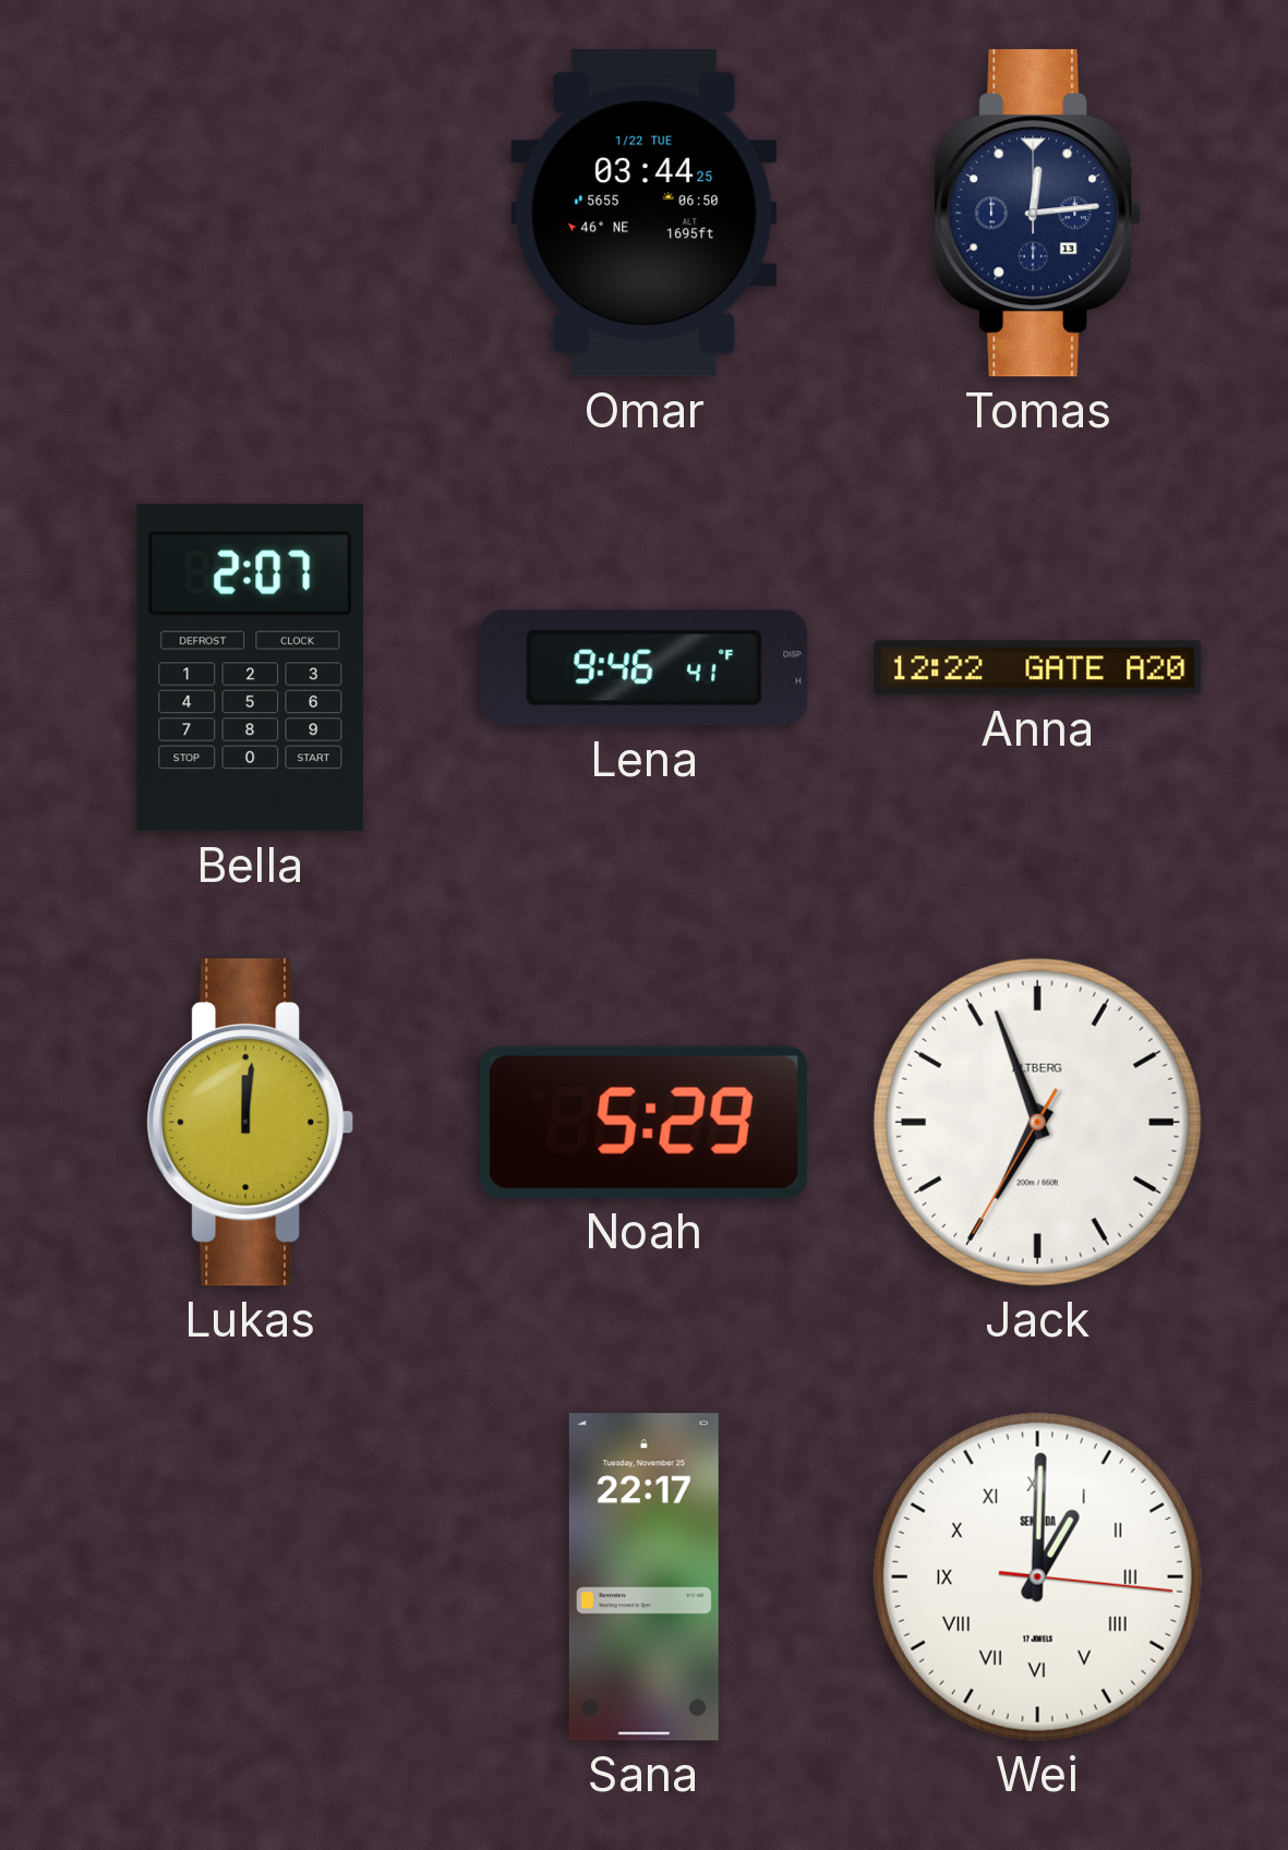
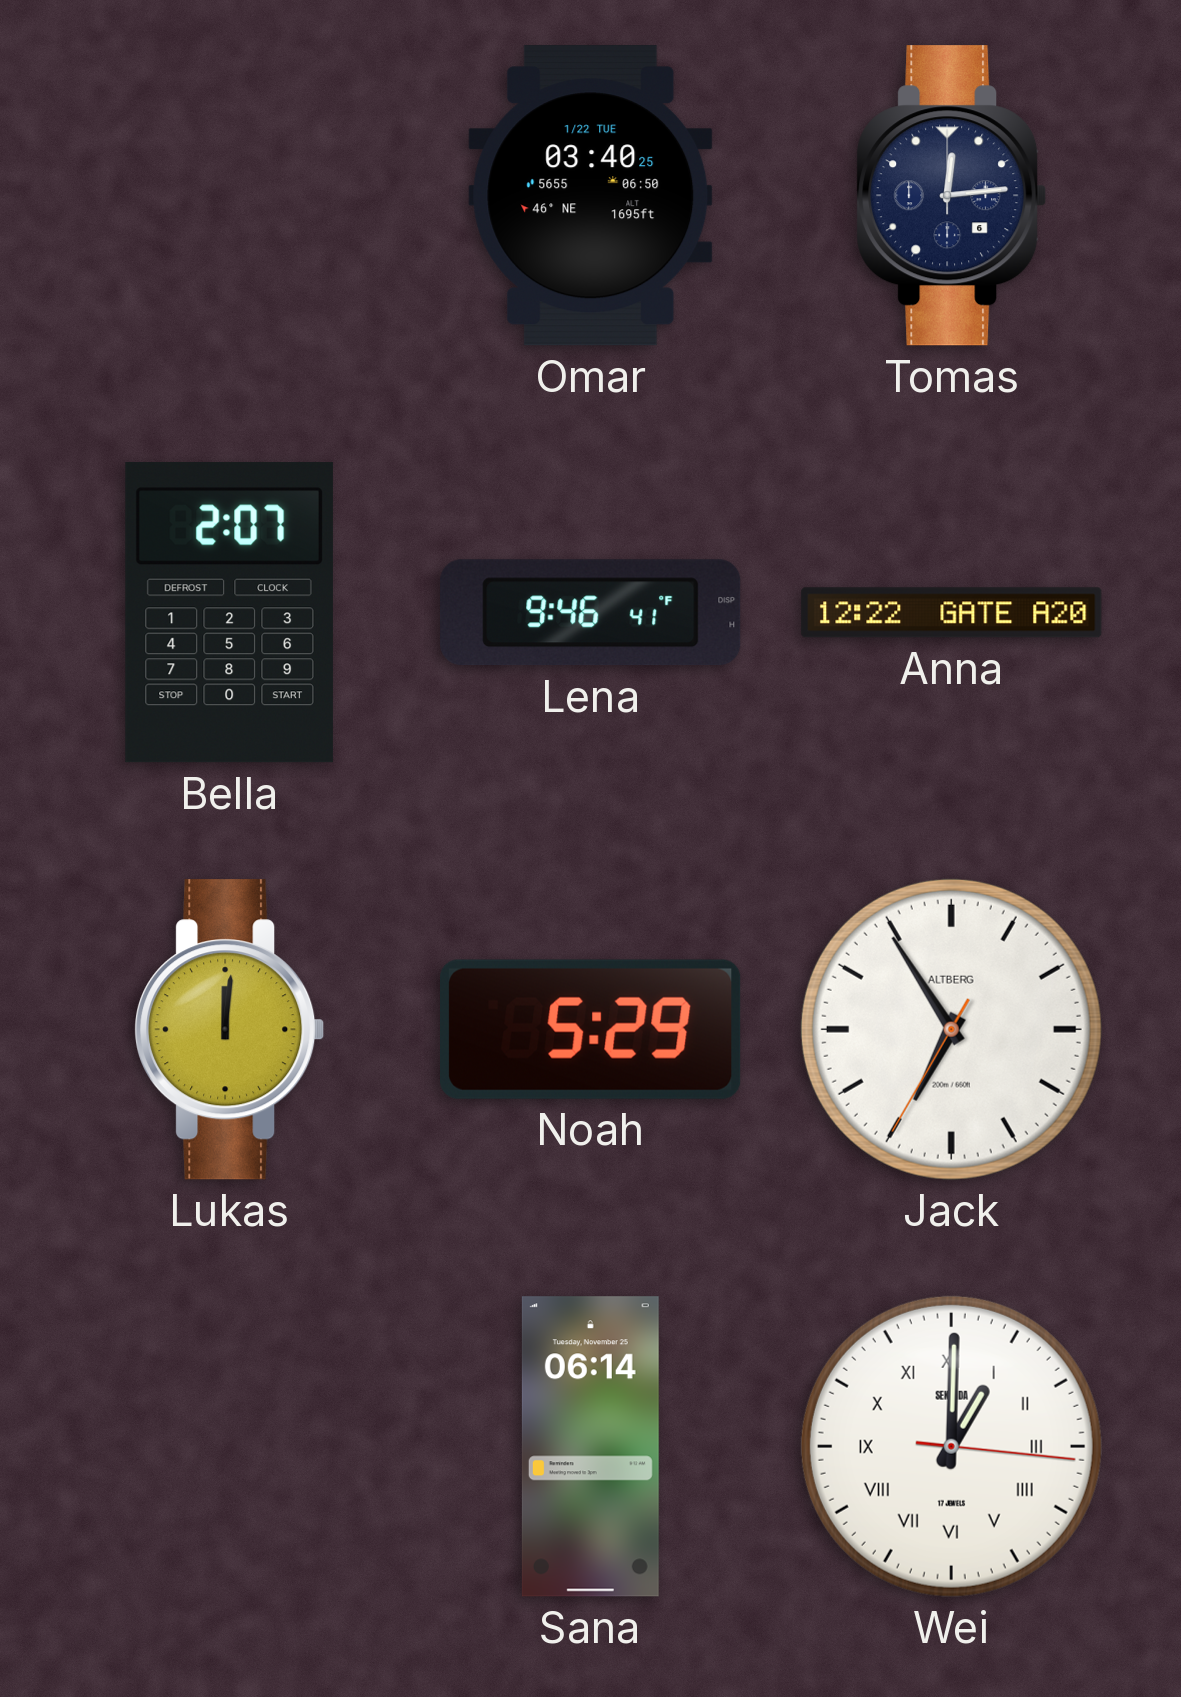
Omar: 03:44 -> 03:40 (591, 196)
Tomas date: 13 -> 6 (952, 196)
Jack: 6:56 -> 6:54 (951, 1029)
Sana: 22:17 -> 06:14 (590, 1447)
